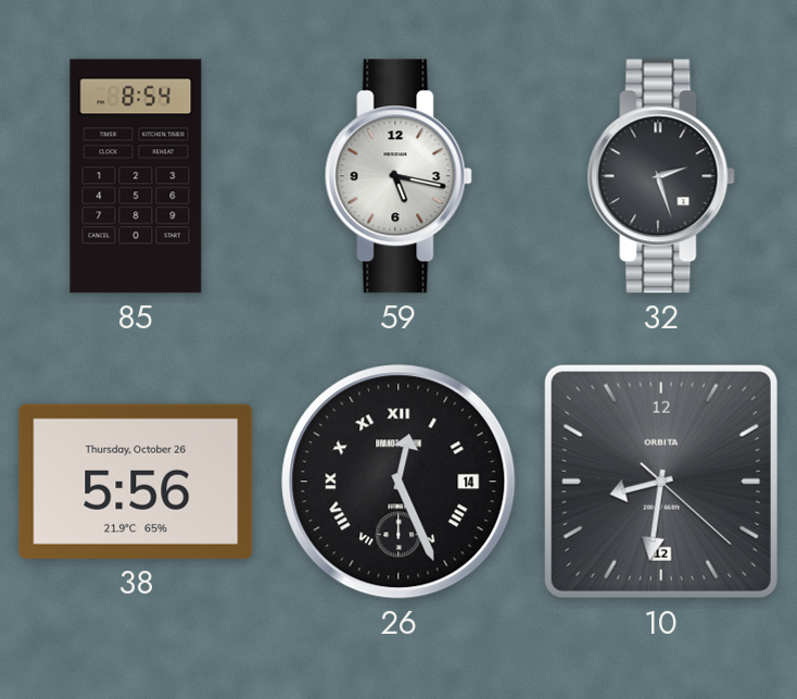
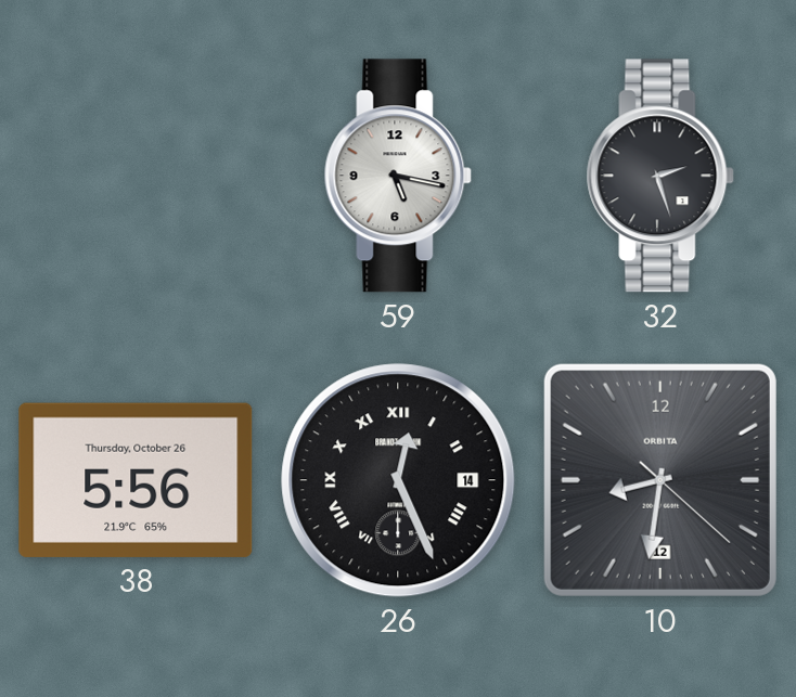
85: 8:54 -> none (136, 176)
